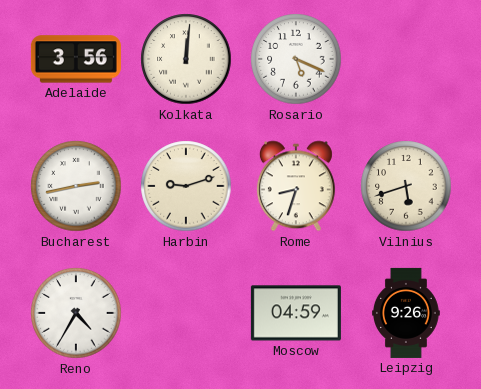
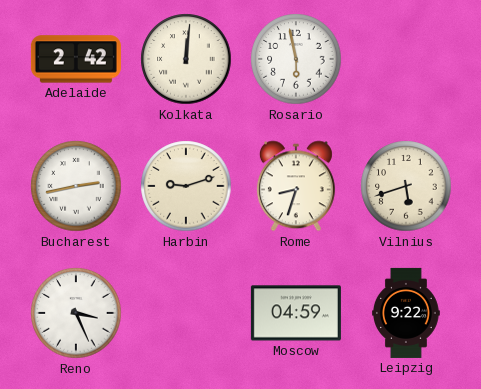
Adelaide: 3:56 -> 2:42 (76, 59)
Rosario: 5:19 -> 5:58 (296, 59)
Reno: 4:35 -> 3:26 (76, 313)
Leipzig: 9:26 -> 9:22 (407, 313)
